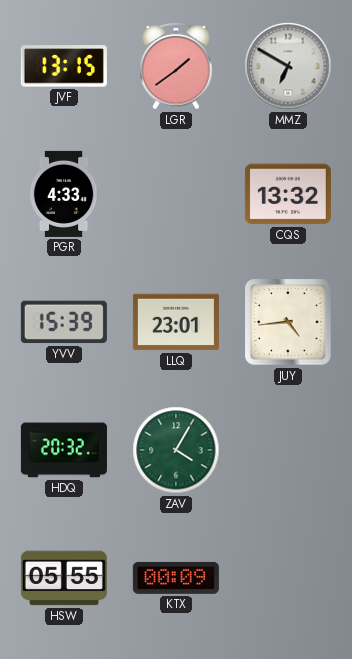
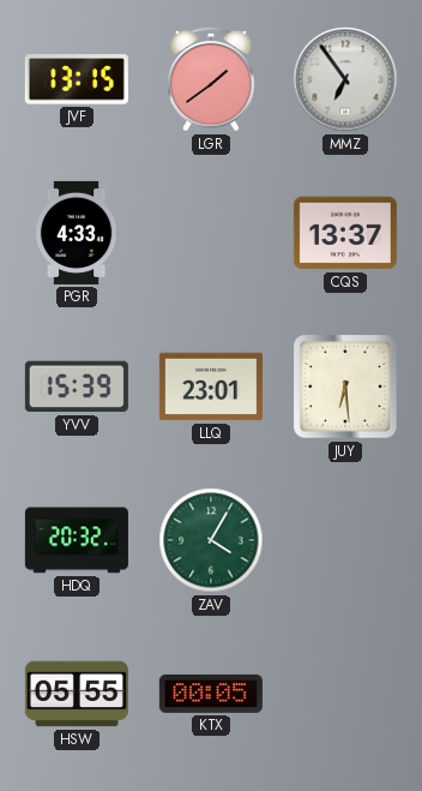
MMZ: 6:50 -> 6:54 (345, 79)
CQS: 13:32 -> 13:37 (345, 233)
JUY: 4:44 -> 6:29 (345, 386)
KTX: 00:09 -> 00:05 (211, 694)
